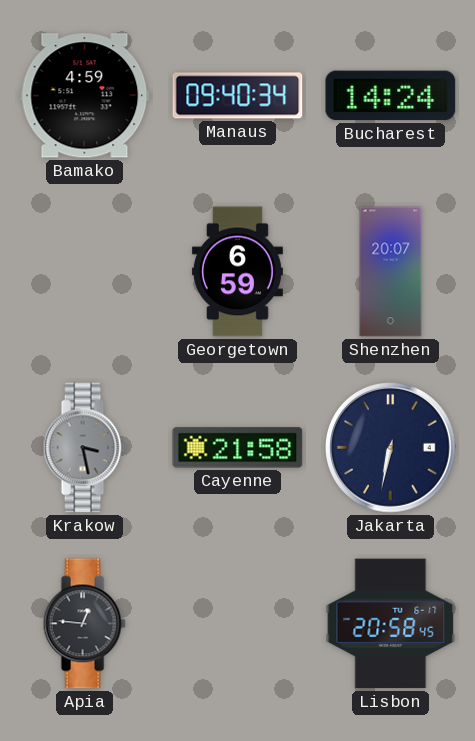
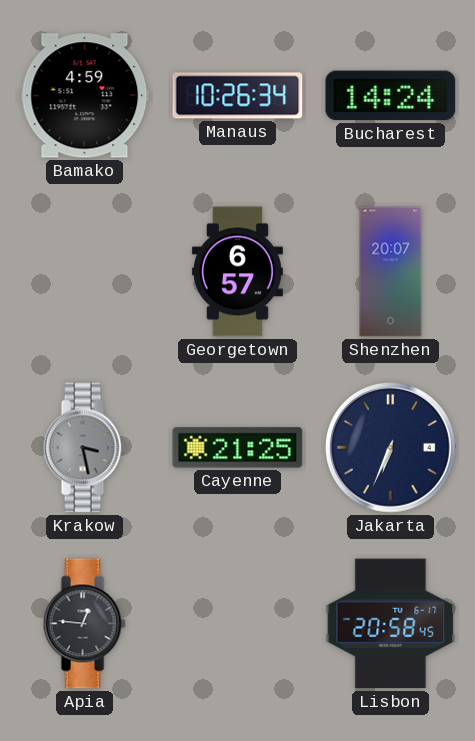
Manaus: 09:40 -> 10:26 (238, 96)
Georgetown: 6:59 -> 6:57 (237, 272)
Cayenne: 21:58 -> 21:25 (238, 448)
Jakarta: 6:32 -> 6:34 (391, 448)
